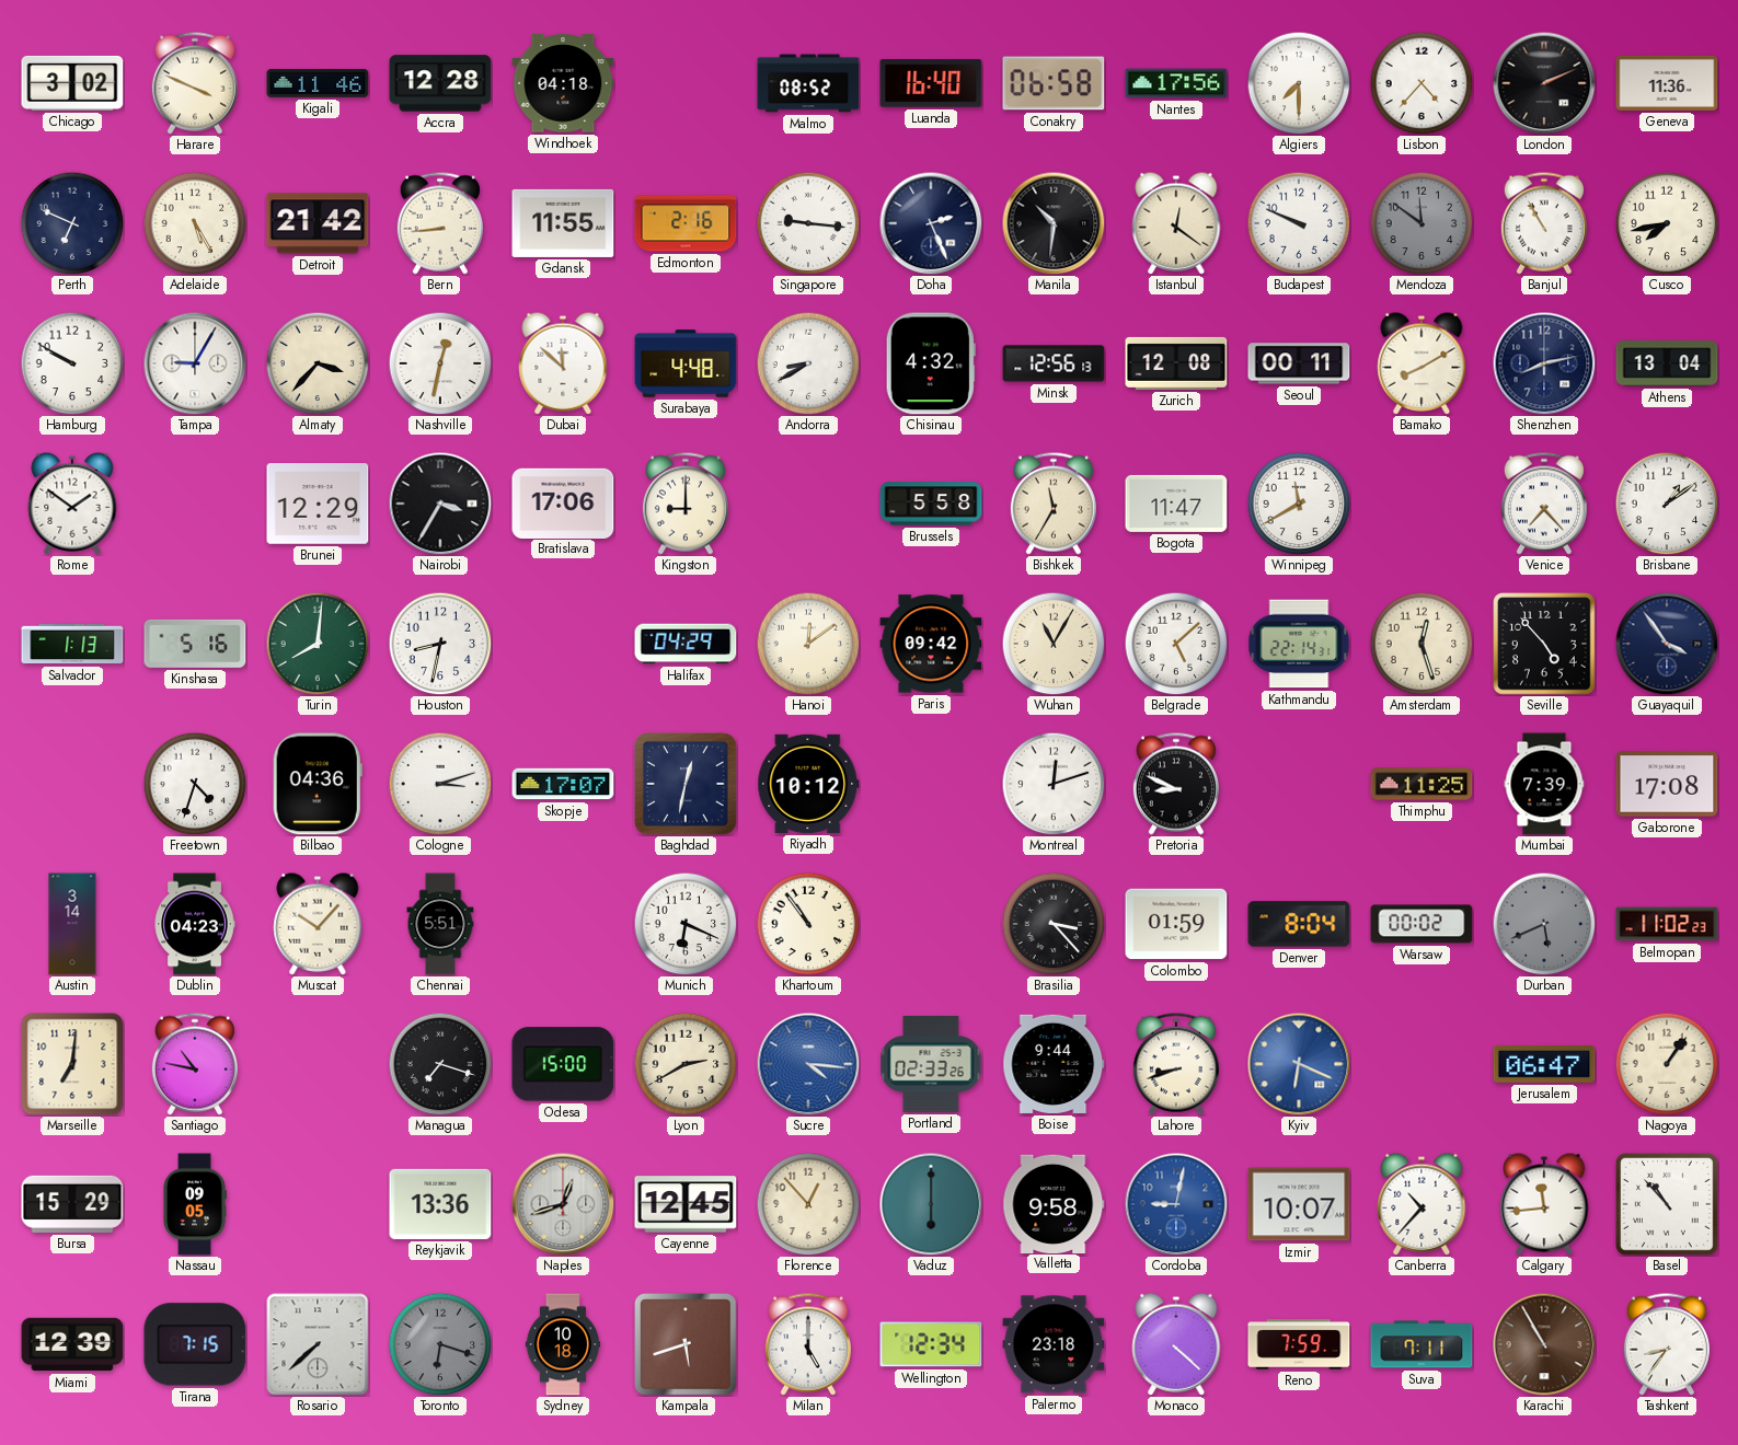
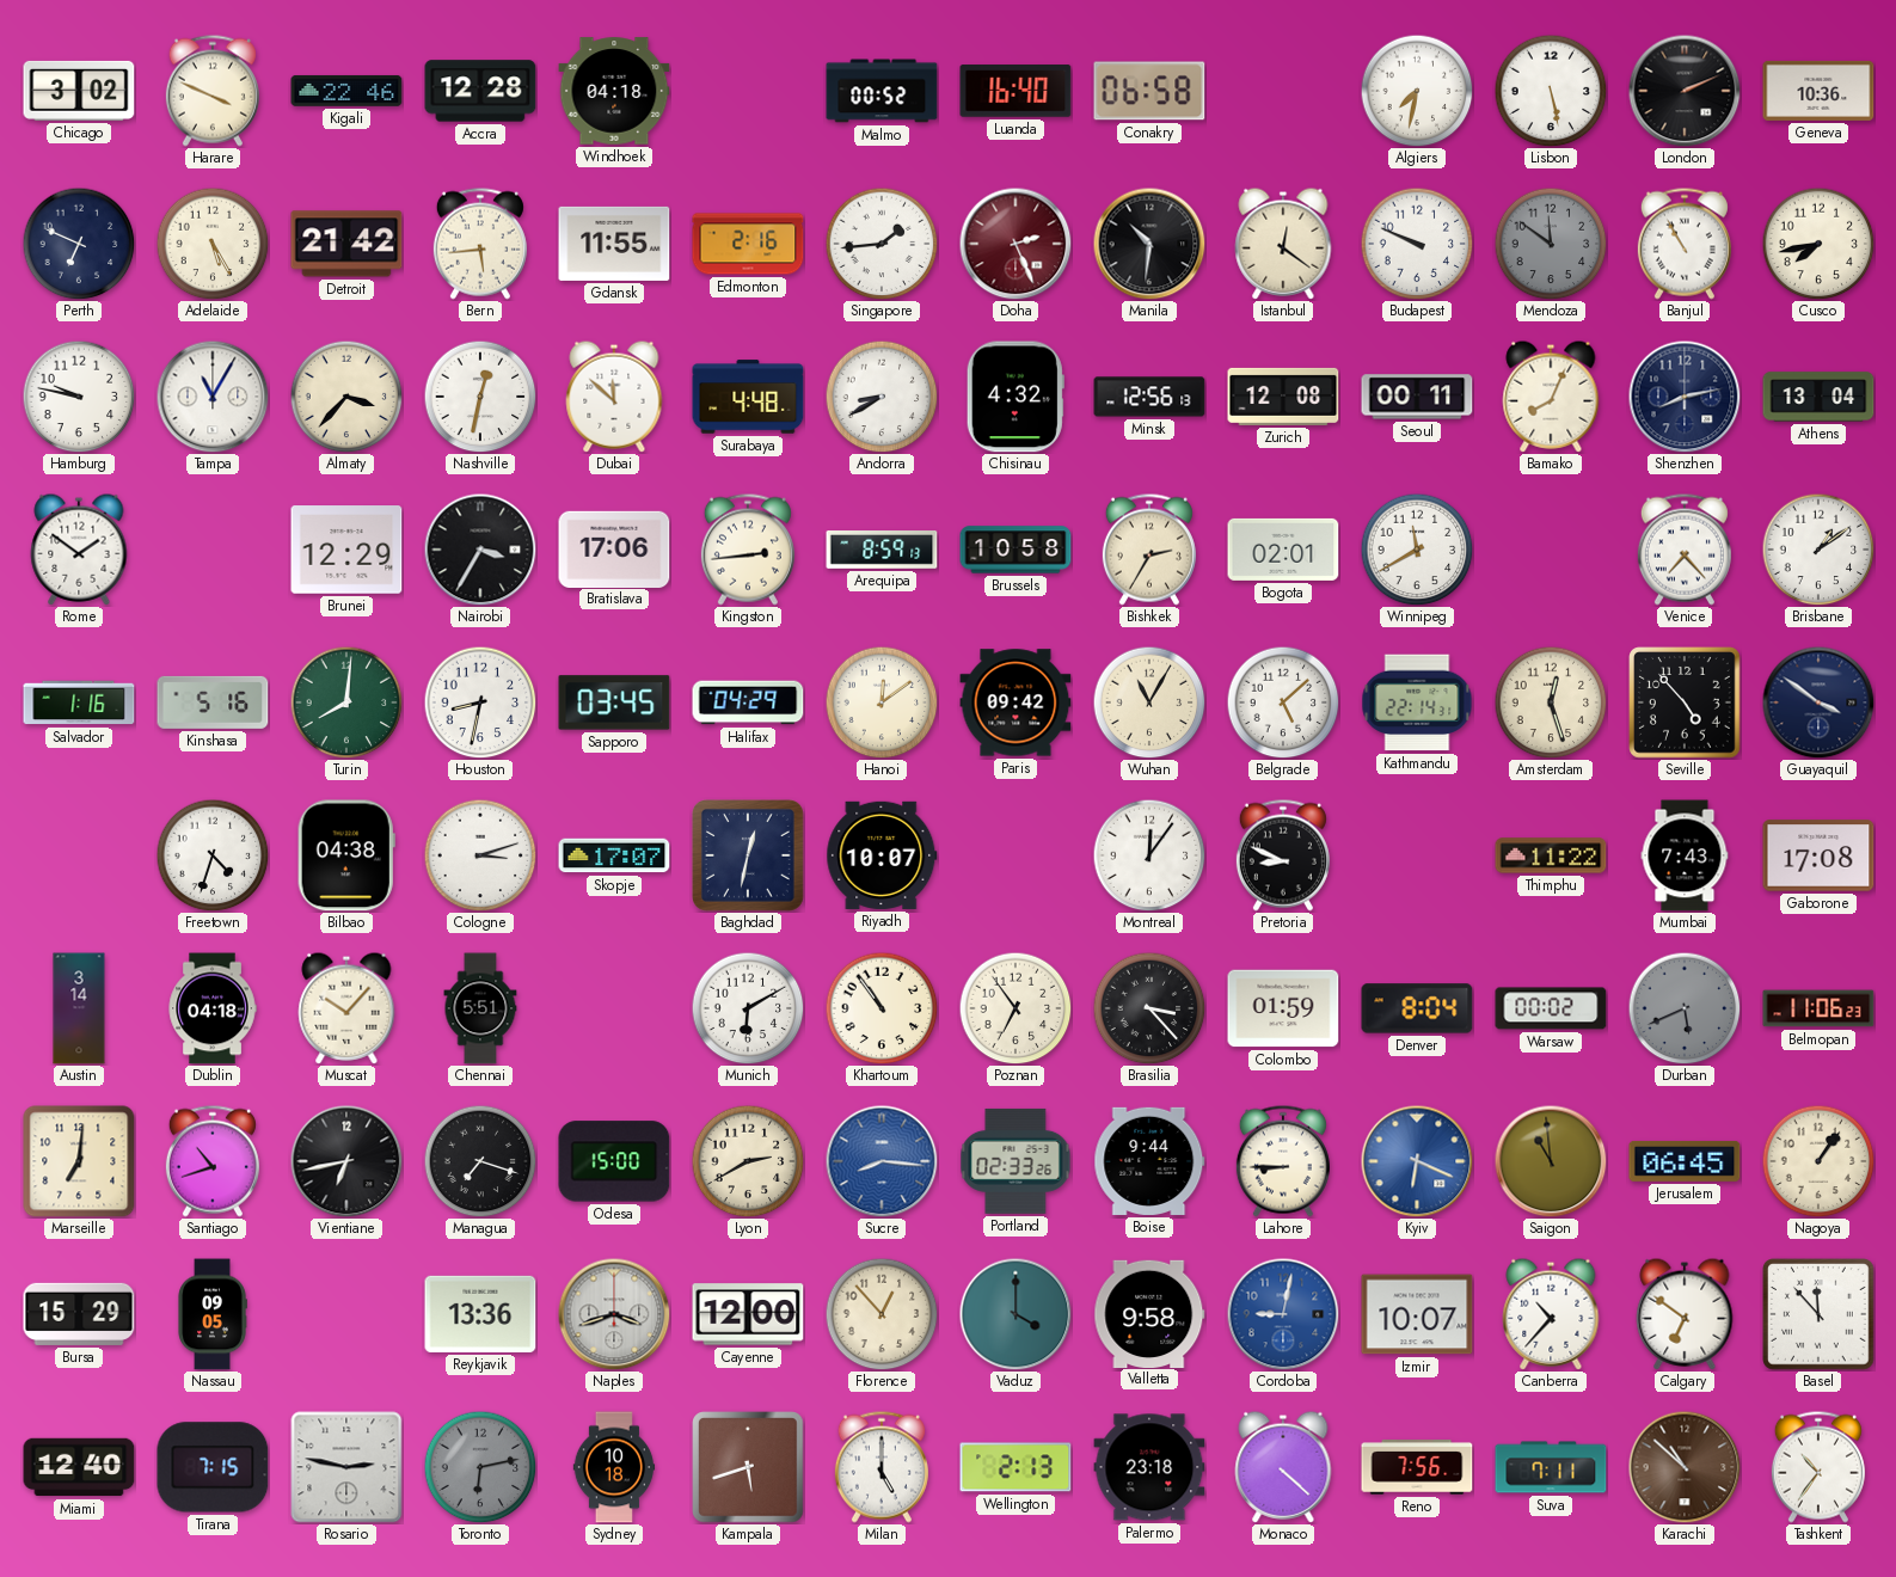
Kigali: 11:46 -> 22:46 (346, 91)
Malmo: 08:52 -> 00:52 (882, 91)
Nantes: 17:56 -> none (1176, 83)
Algiers: 7:30 -> 7:32 (1417, 91)
Lisbon: 4:37 -> 5:28 (1551, 91)
Geneva: 11:36 -> 10:36 (1818, 91)
Bern: 8:44 -> 5:44 (480, 244)
Singapore: 9:16 -> 1:44 (882, 244)
Doha dial: navy -> burgundy (1016, 244)
Hamburg: 9:50 -> 9:47 (79, 397)
Tampa: 9:05 -> 11:05 (213, 397)
Bamako: 8:10 -> 8:04 (1551, 397)
Kingston: 9:00 -> 2:44 (748, 550)
Arequipa: none -> 8:59 (882, 551)
Brussels: 5:58 -> 10:58 (1016, 550)
Bishkek: 11:35 -> 2:35 (1149, 550)
Bogota: 11:47 -> 02:01 (1283, 550)
Salvador: 1:13 -> 1:16 (79, 702)
Sapporo: none -> 03:45 (614, 702)
Guayaquil: 3:54 -> 3:51 (1818, 702)
Bilbao: 04:36 -> 04:38 (346, 855)
Riyadh: 10:12 -> 10:07 (882, 855)
Montreal: 12:12 -> 12:06 (1149, 855)
Thimphu: 11:25 -> 11:22 (1551, 855)
Mumbai: 7:39 -> 7:43 (1685, 855)
Dublin: 04:23 -> 04:18 (213, 1008)
Munich: 6:19 -> 6:10 (748, 1008)
Poznan: none -> 6:54 (1016, 1008)
Belmopan: 11:02 -> 11:06 (1818, 1008)
Santiago: 10:47 -> 10:42 (213, 1161)
Vientiane: none -> 6:43 (346, 1161)
Sucre: 4:16 -> 8:16 (882, 1161)
Lahore: 8:42 -> 8:45 (1283, 1161)
Saigon: none -> 10:59 (1551, 1161)
Jerusalem: 06:47 -> 06:45 (1685, 1161)
Naples: 12:42 -> 3:42 (614, 1314)
Cayenne: 12:45 -> 12:00 (748, 1314)
Vaduz: 6:00 -> 4:00 (1016, 1314)
Calgary: 11:44 -> 6:51 (1685, 1314)
Basel: 10:53 -> 11:53 (1818, 1314)
Miami: 12:39 -> 12:40 (79, 1467)
Rosario: 7:38 -> 2:47 (346, 1467)
Toronto: 6:18 -> 6:13 (480, 1467)
Wellington: 12:34 -> 2:13 (1016, 1467)
Reno: 7:59 -> 7:56 (1417, 1467)
Karachi: 10:55 -> 10:52 (1685, 1467)
Tashkent: 8:36 -> 10:36 (1818, 1467)
